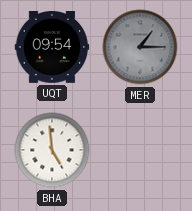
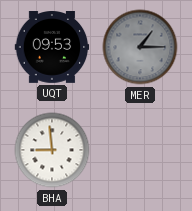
UQT: 09:54 -> 09:53 (52, 48)
BHA: 4:59 -> 8:59 (52, 150)
